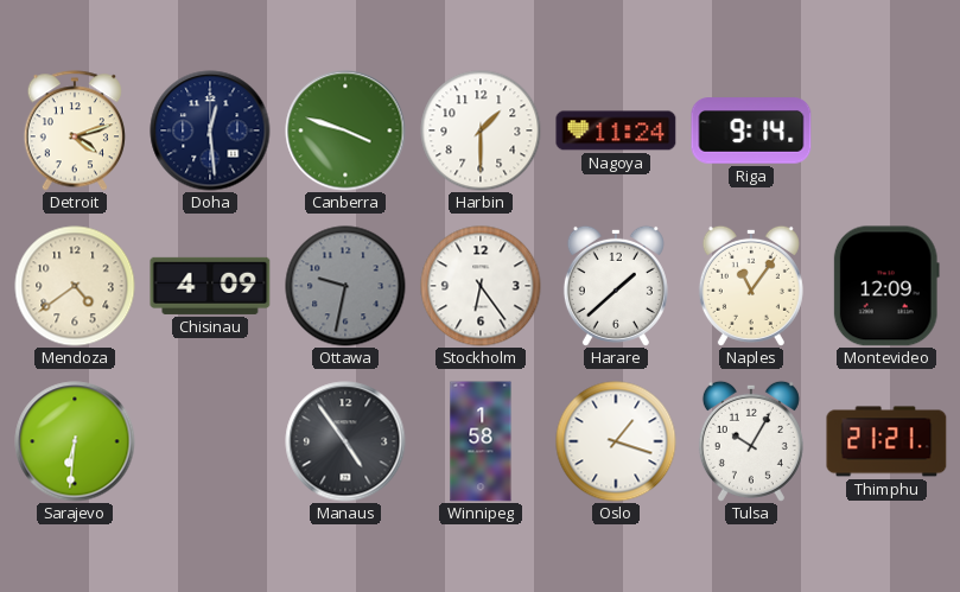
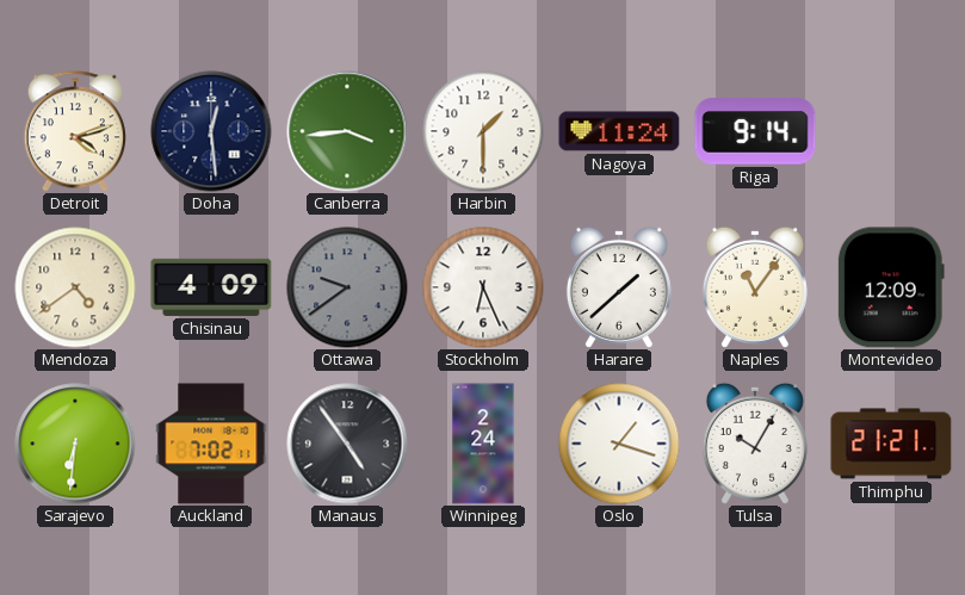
Canberra: 3:48 -> 3:44 (347, 131)
Ottawa: 9:32 -> 9:39 (347, 287)
Stockholm: 6:24 -> 6:26 (483, 287)
Auckland: none -> 7:02 (211, 444)
Winnipeg: 1:58 -> 2:24 (483, 444)
